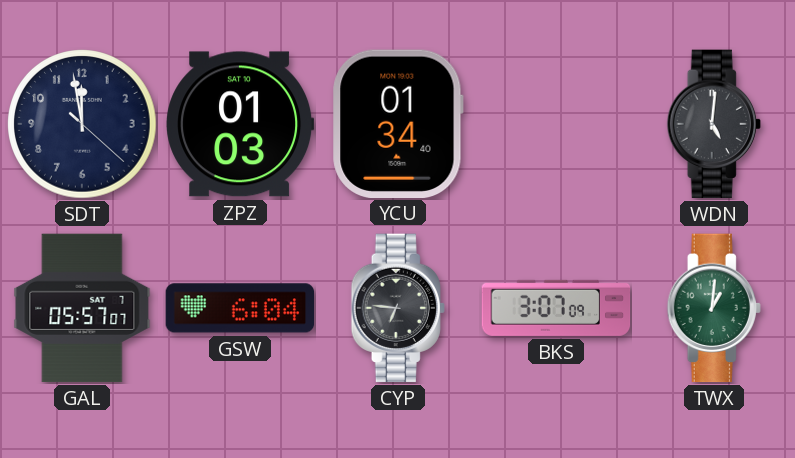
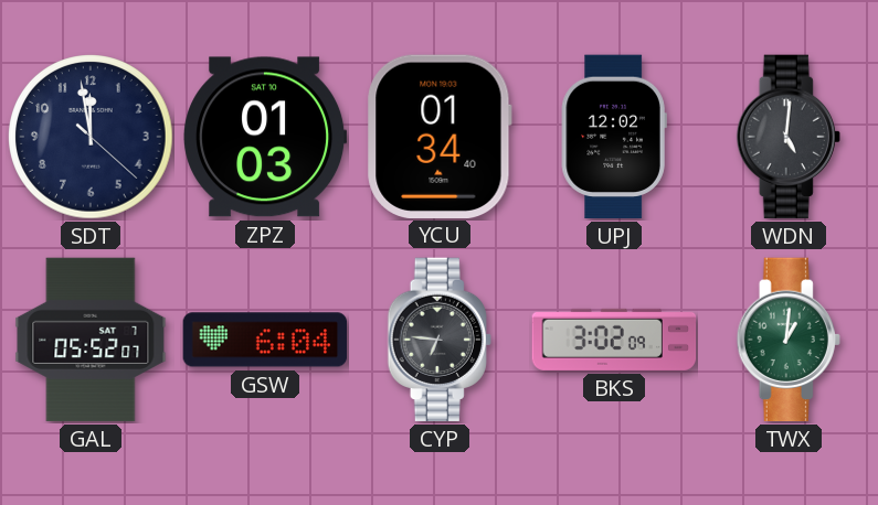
UPJ: none -> 12:02 (614, 137)
GAL: 05:57 -> 05:52 (91, 340)
BKS: 3:07 -> 3:02 (614, 340)
